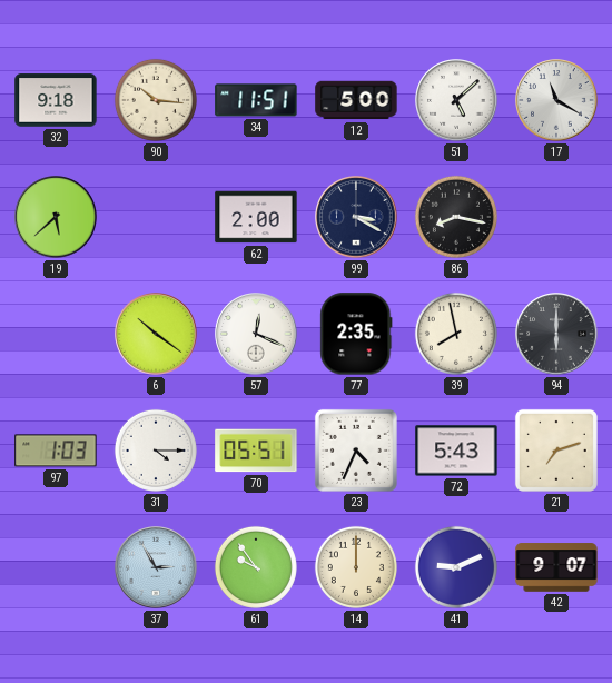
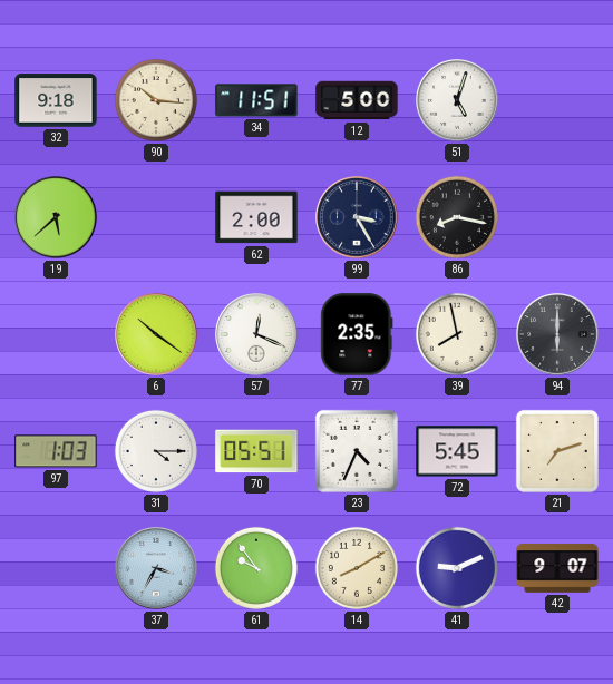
51: 5:08 -> 5:03 (457, 100)
17: 11:20 -> none (556, 100)
99: 3:20 -> 3:25 (357, 217)
72: 5:43 -> 5:45 (457, 451)
37: 2:55 -> 3:35 (156, 568)
14: 12:00 -> 8:10 (357, 568)
